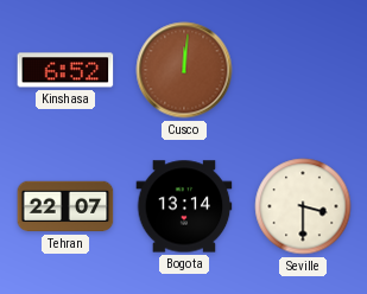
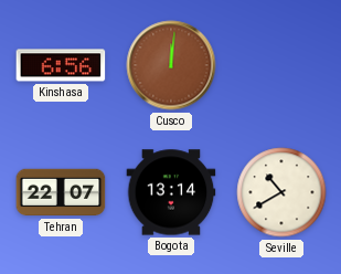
Kinshasa: 6:52 -> 6:56 (61, 65)
Seville: 3:30 -> 10:40 (281, 192)
